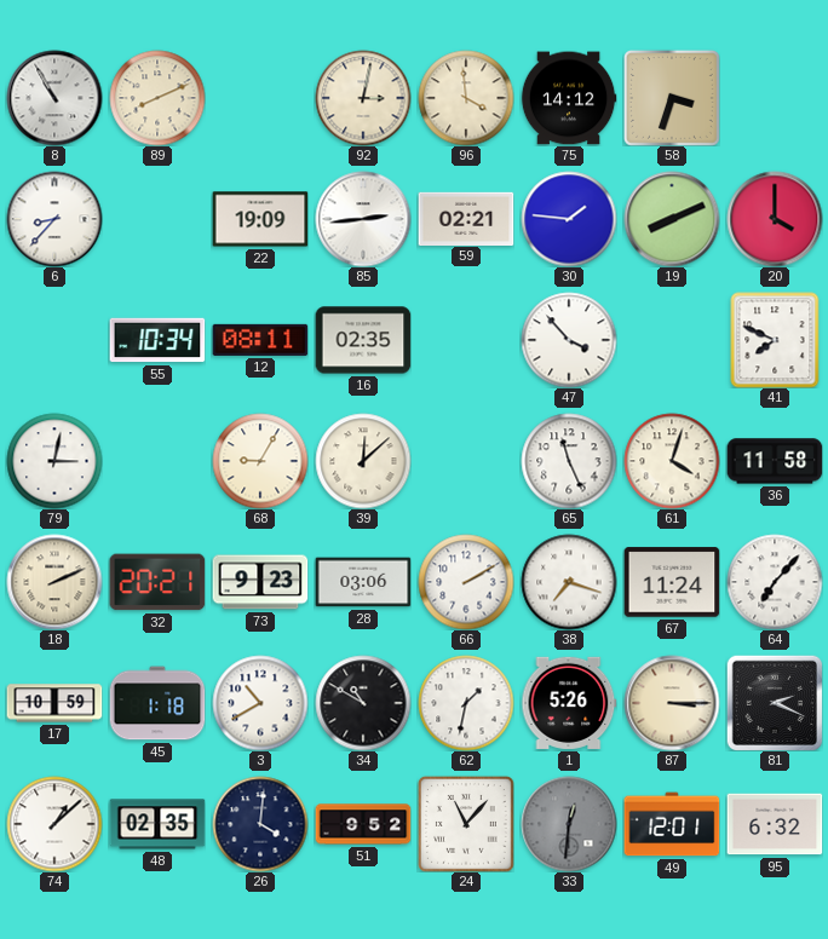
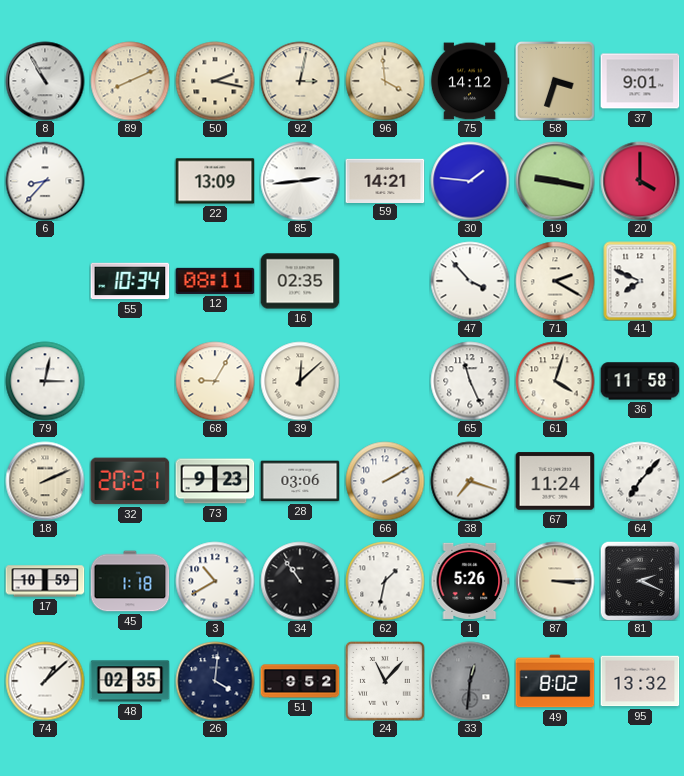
50: none -> 2:17 (215, 81)
37: none -> 9:01 (640, 81)
22: 19:09 -> 13:09 (215, 181)
59: 02:21 -> 14:21 (385, 180)
19: 8:11 -> 9:17 (555, 181)
71: none -> 2:20 (555, 281)
34: 10:50 -> 10:54 (300, 581)
49: 12:01 -> 8:02 (555, 681)
95: 6:32 -> 13:32 (640, 681)
